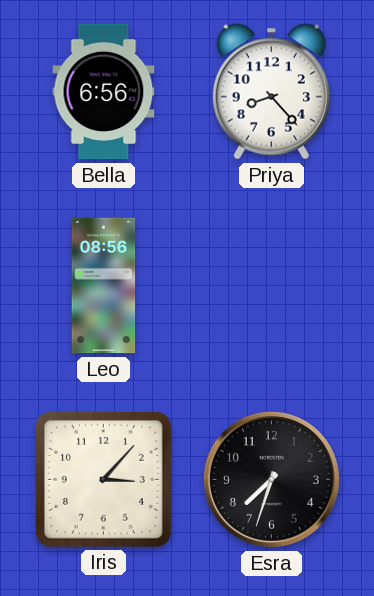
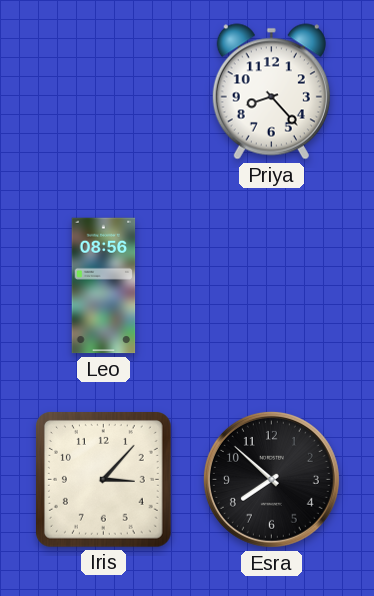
Bella: 6:56 -> none (104, 92)
Esra: 7:33 -> 7:52 (271, 479)
